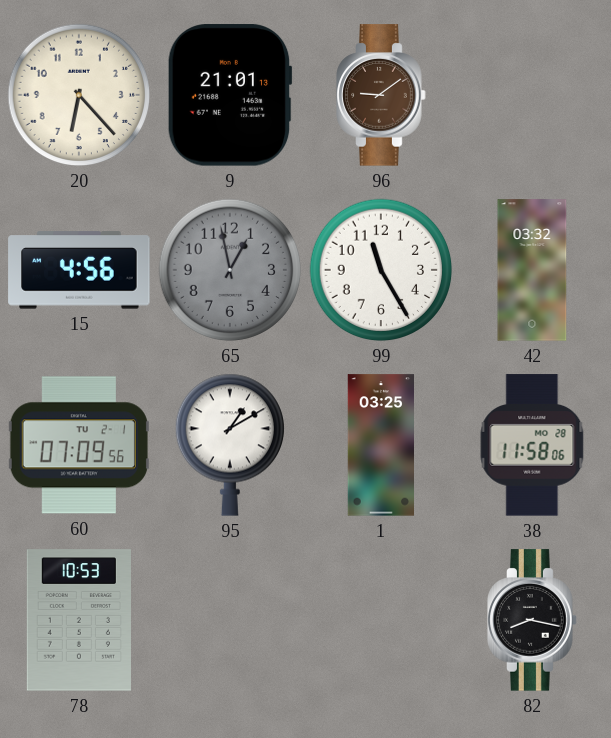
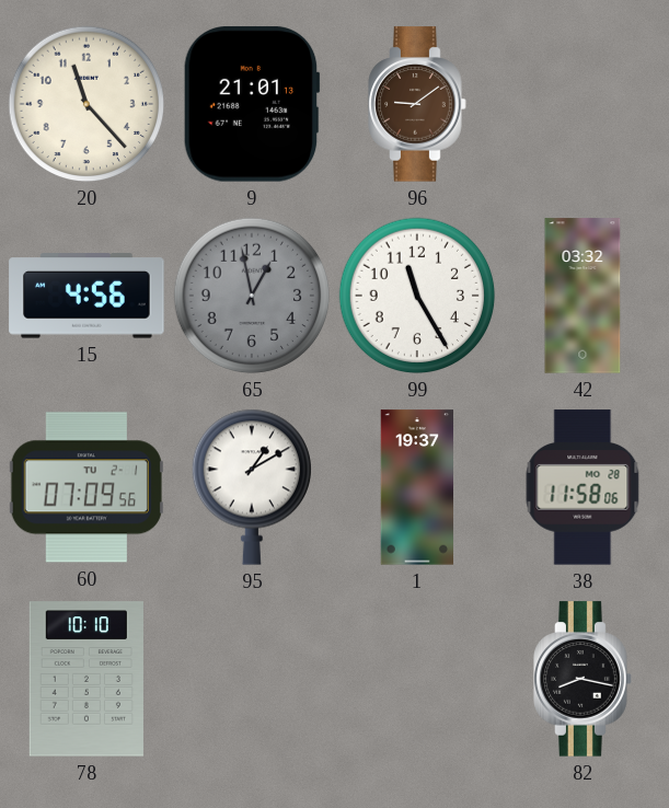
20: 6:23 -> 11:23 (86, 104)
1: 03:25 -> 19:37 (417, 487)
78: 10:53 -> 10:10 (86, 679)
